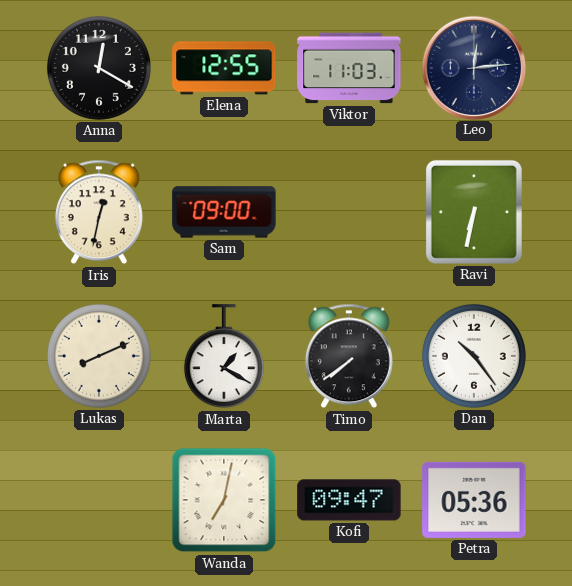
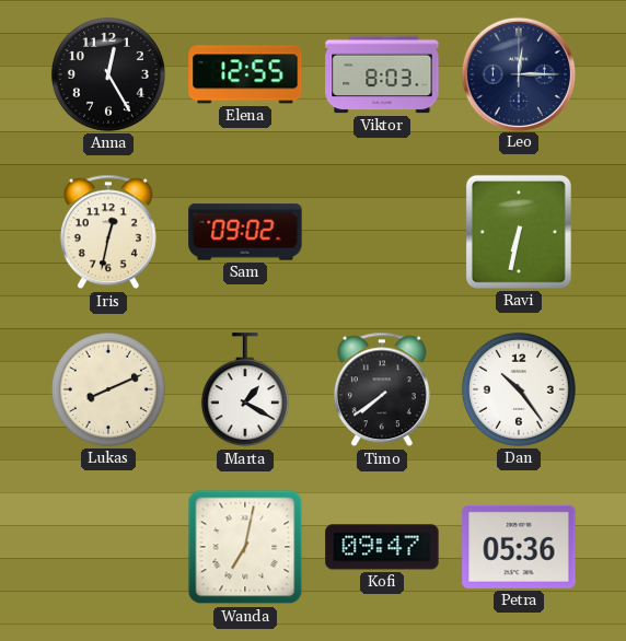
Anna: 12:20 -> 12:25 (108, 74)
Viktor: 11:03 -> 8:03 (382, 74)
Leo: 12:14 -> 12:15 (518, 73)
Sam: 09:00 -> 09:02 (245, 232)
